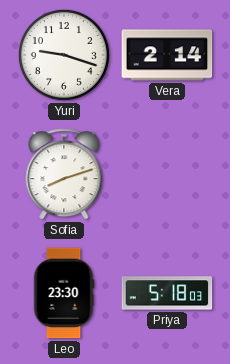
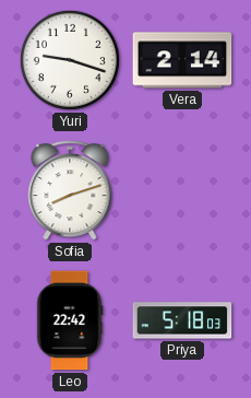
Leo: 23:30 -> 22:42 (70, 320)
